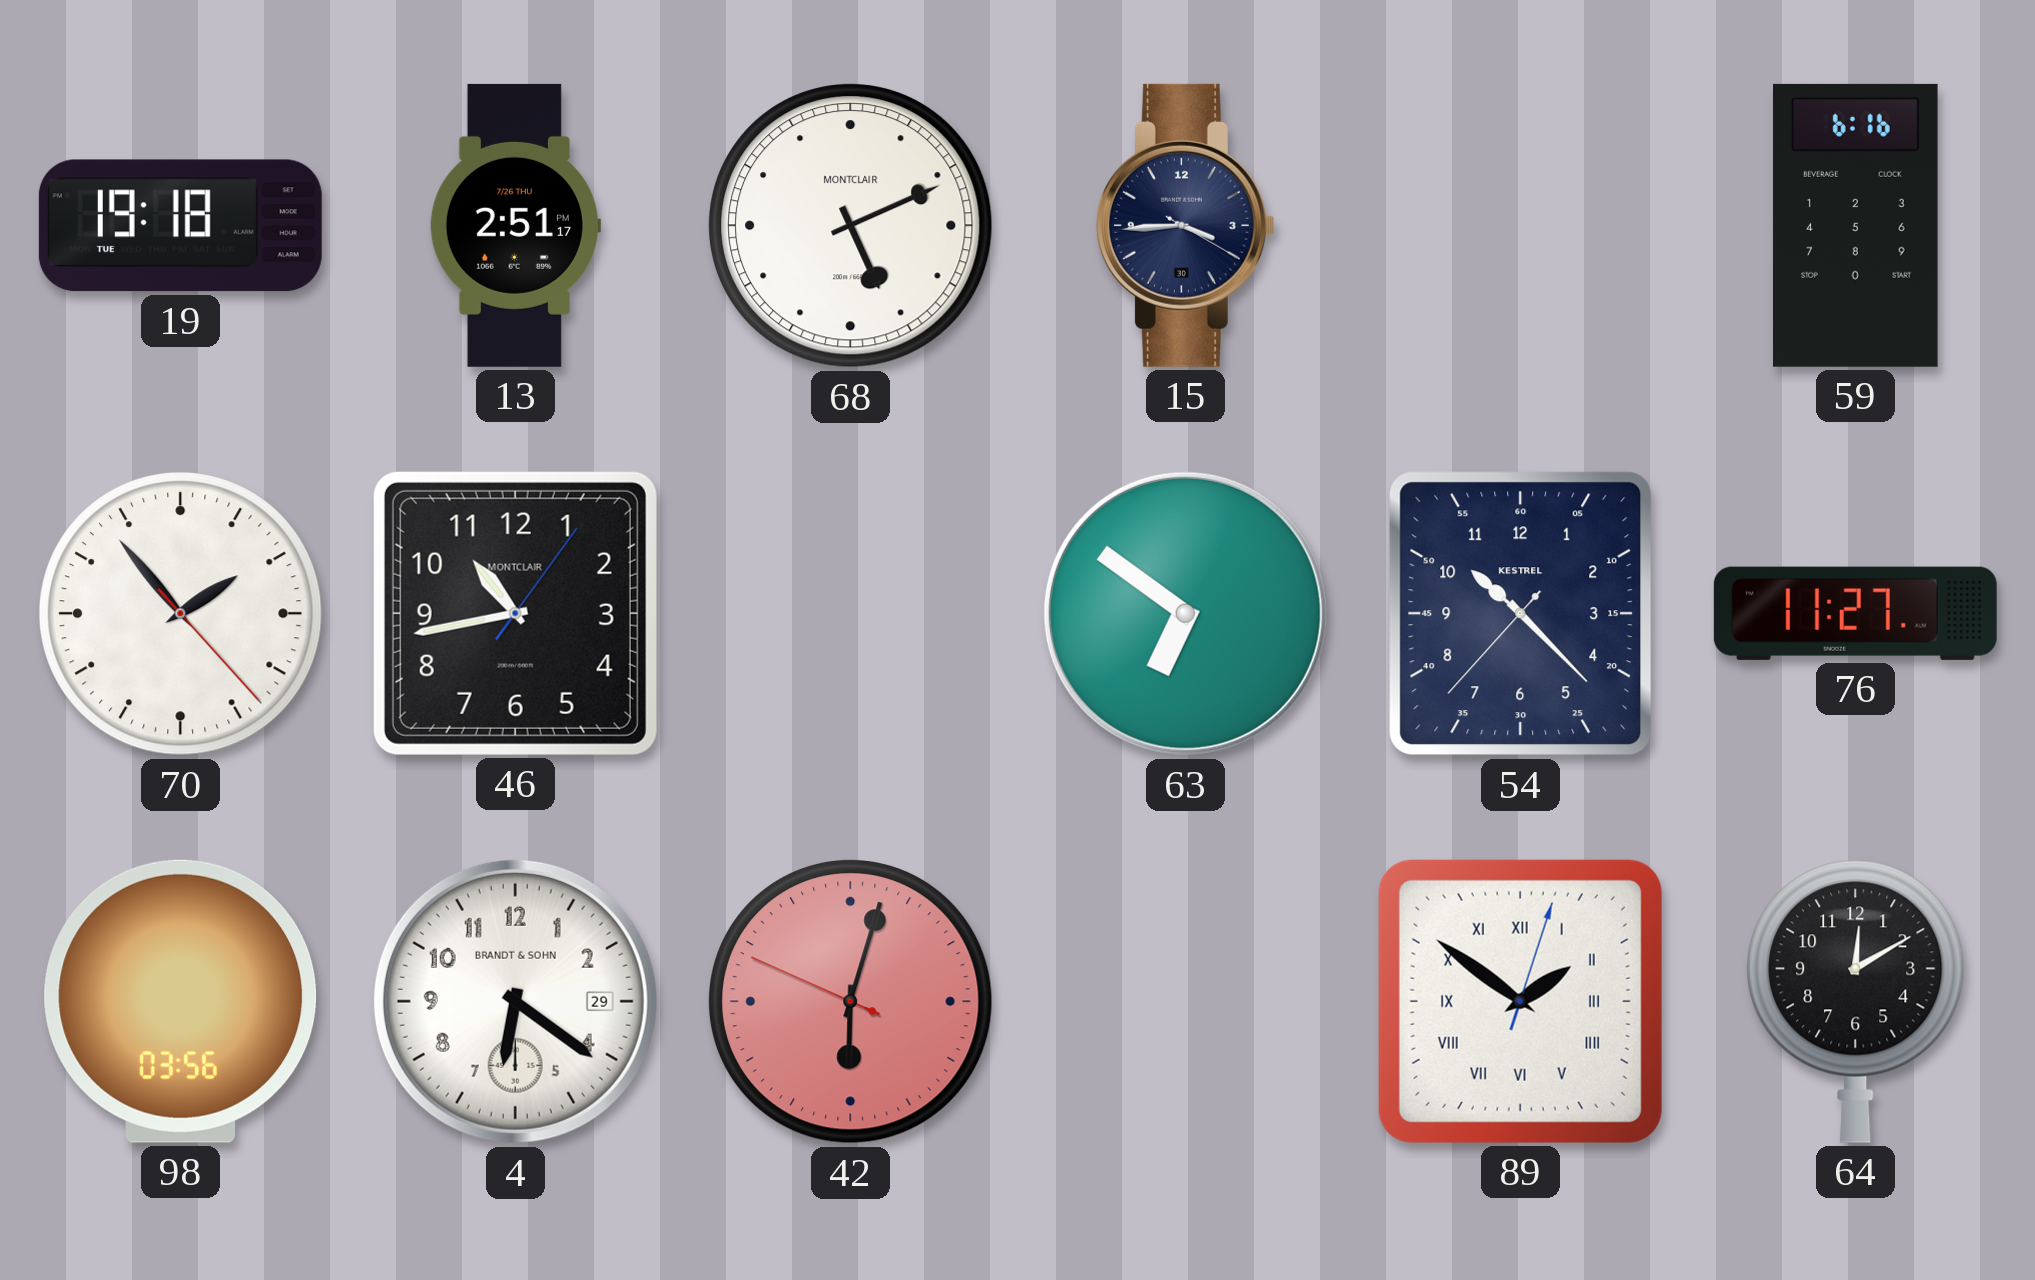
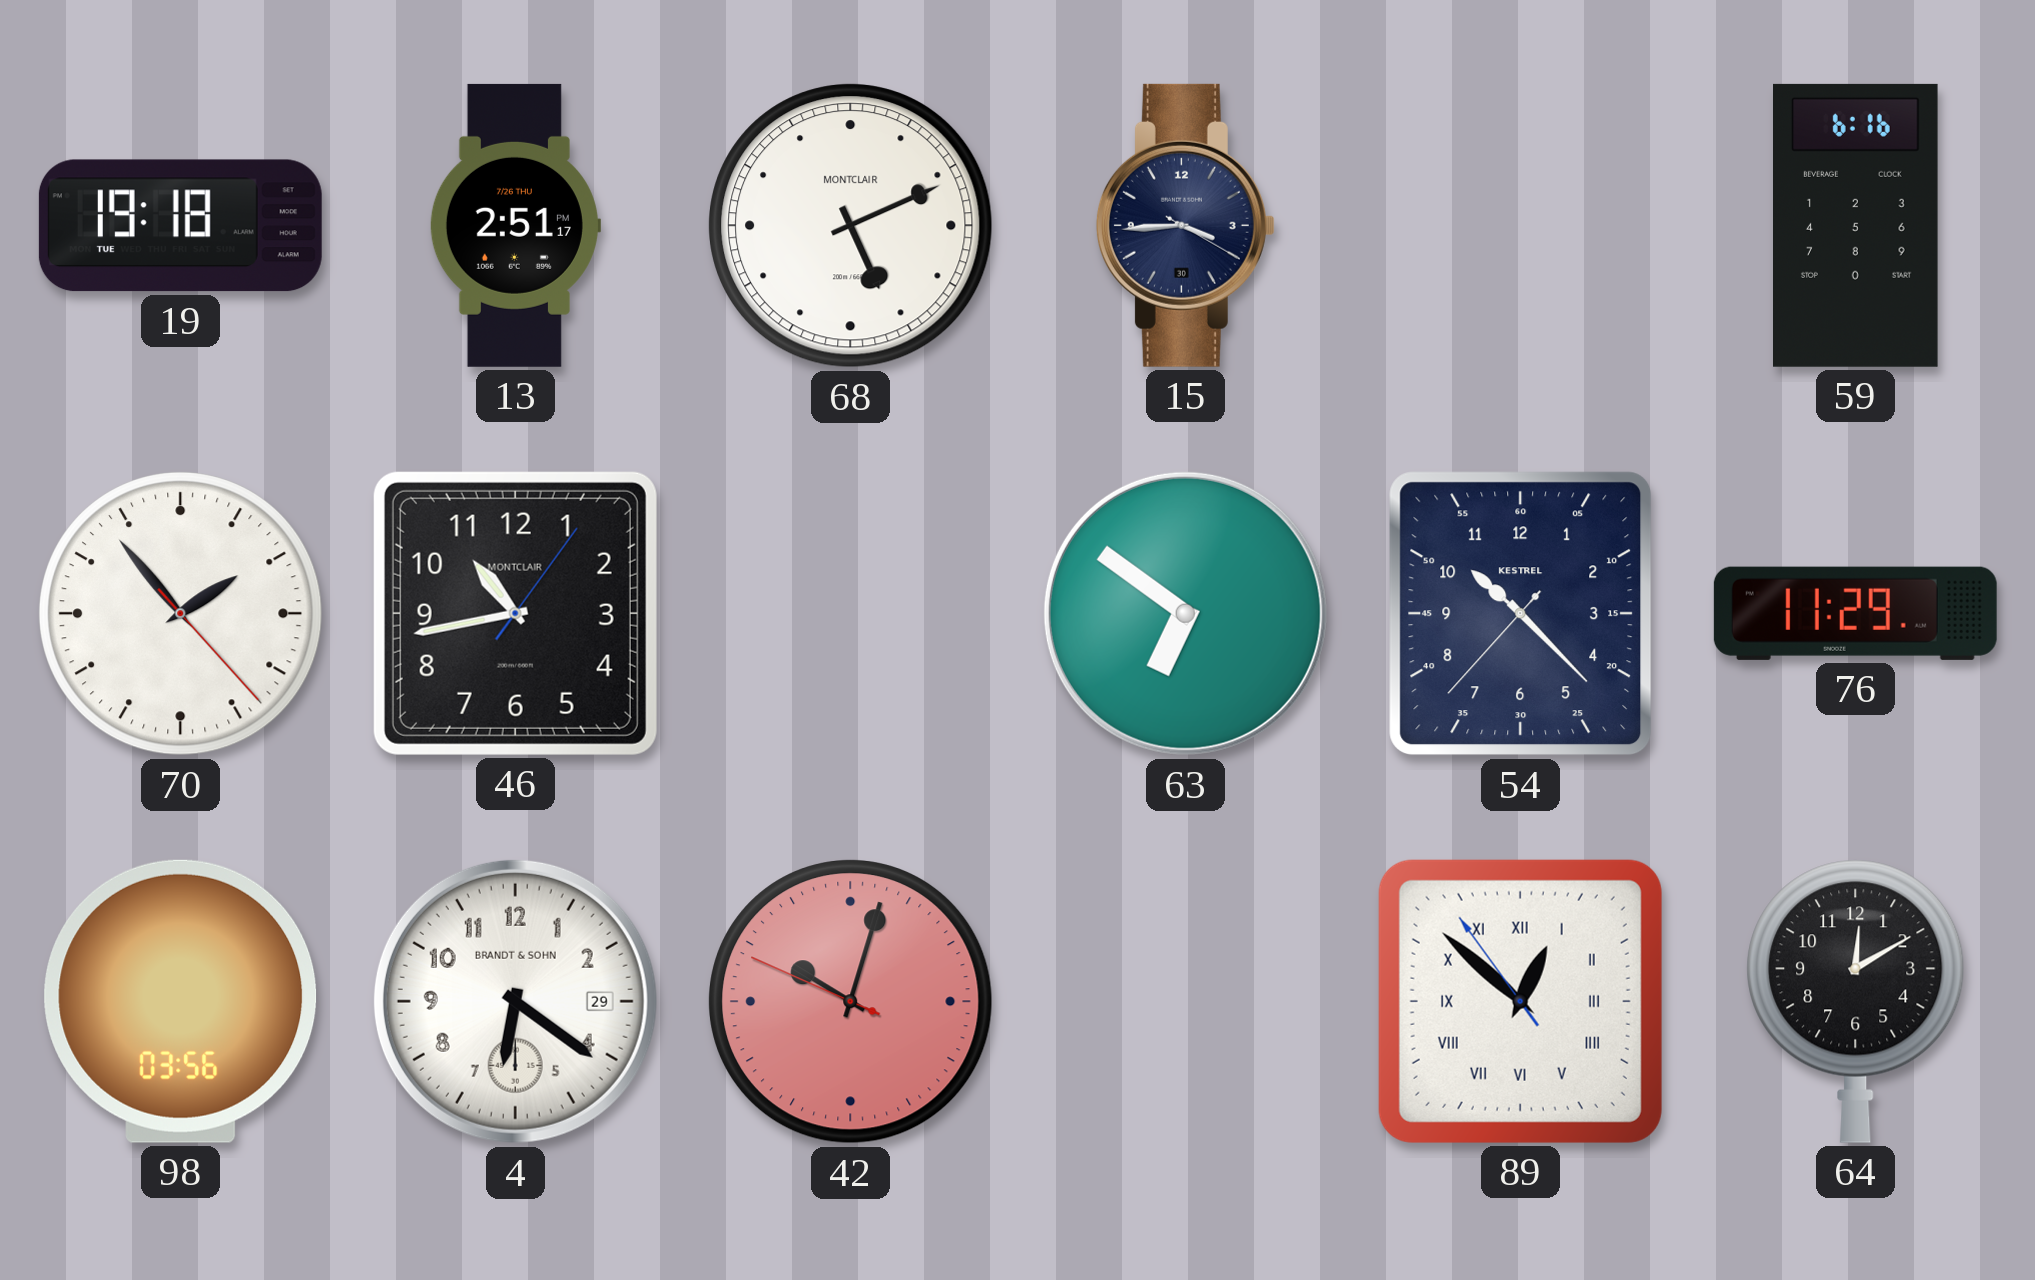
76: 11:27 -> 11:29 (1855, 613)
42: 6:02 -> 10:02 (851, 1002)
89: 1:51 -> 12:51 (1520, 1001)
